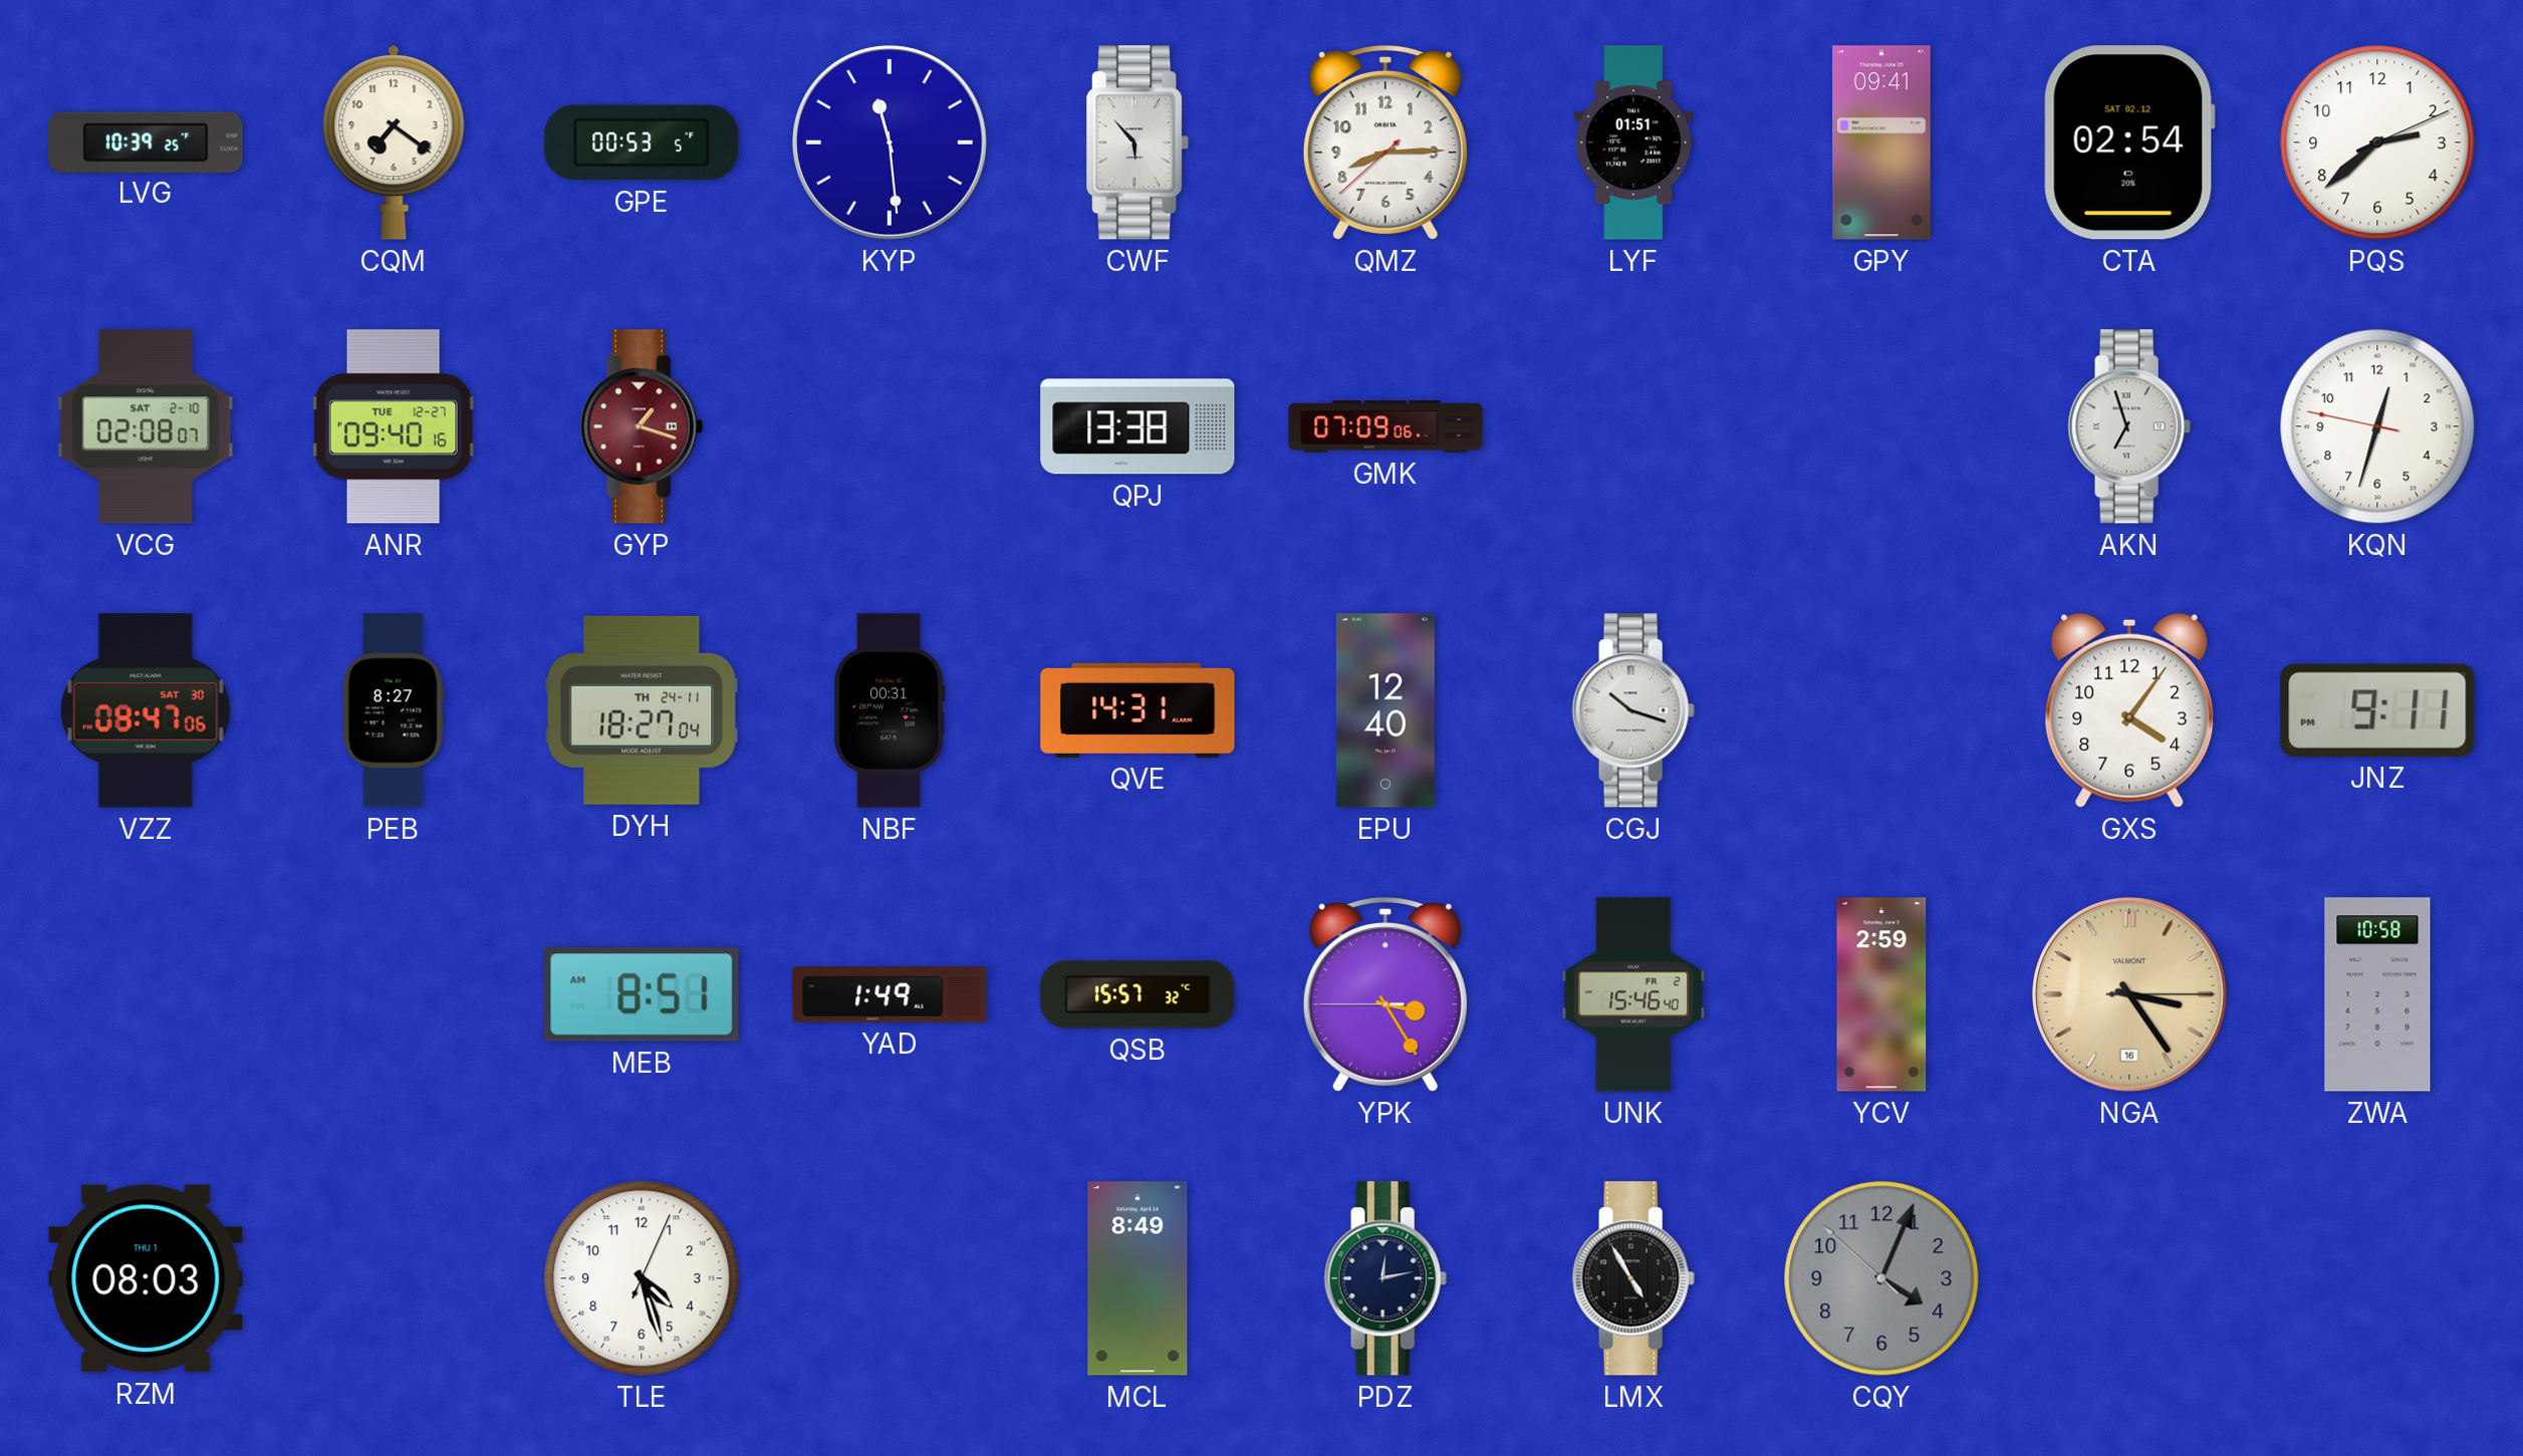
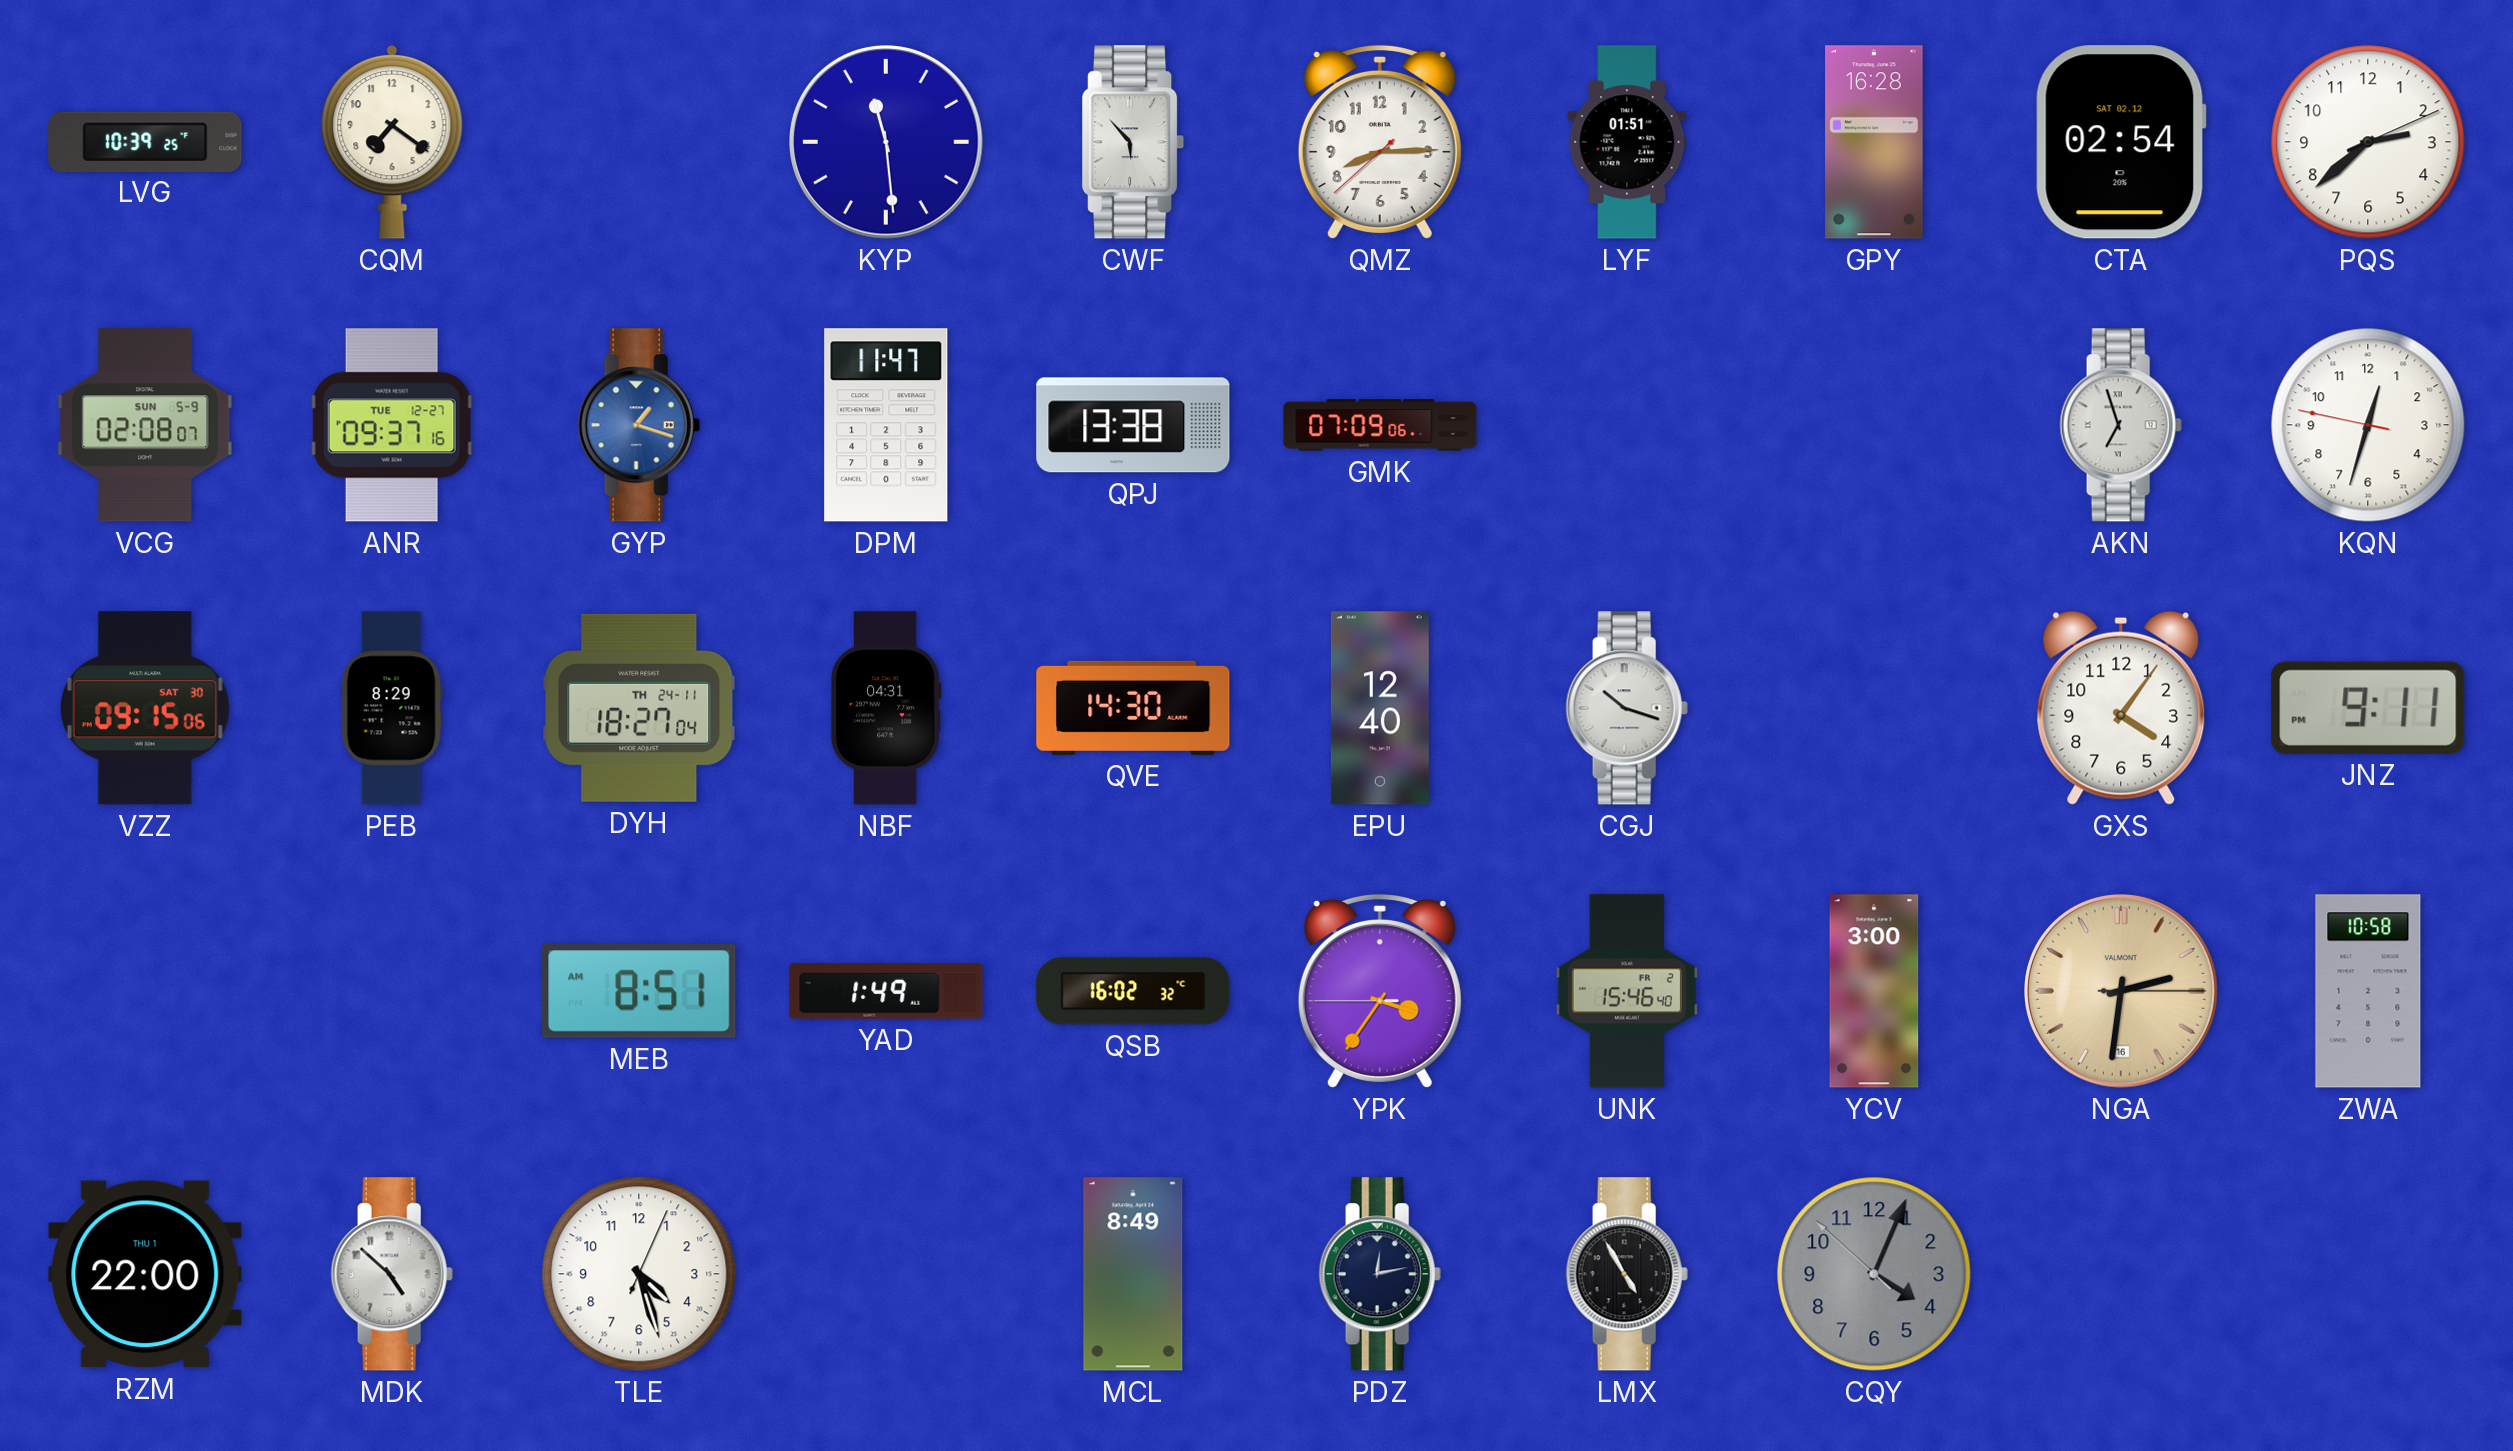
GPE: 00:53 -> none (642, 142)
GPY: 09:41 -> 16:28 (1874, 142)
VCG date: SAT 2-10 -> SUN 5-9 (145, 425)
ANR: 09:40 -> 09:37 (392, 425)
GYP dial: burgundy -> blue (639, 425)
DPM: none -> 11:47 (886, 425)
VZZ: 08:47 -> 09:15 (145, 708)
PEB: 8:27 -> 8:29 (392, 708)
NBF: 00:31 -> 04:31 (886, 708)
QVE: 14:31 -> 14:30 (1133, 708)
QSB: 15:57 -> 16:02 (1133, 991)
YPK: 3:24 -> 3:35 (1380, 991)
YCV: 2:59 -> 3:00 (1874, 991)
NGA: 3:24 -> 2:31 (2122, 992)
RZM: 08:03 -> 22:00 (145, 1274)
MDK: none -> 4:52 (392, 1274)
